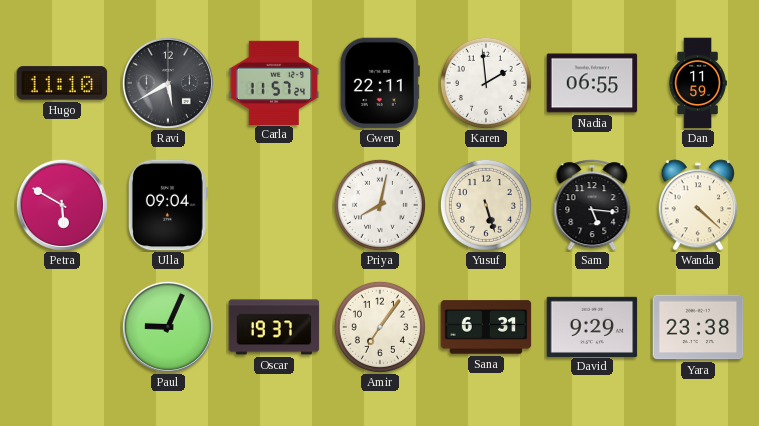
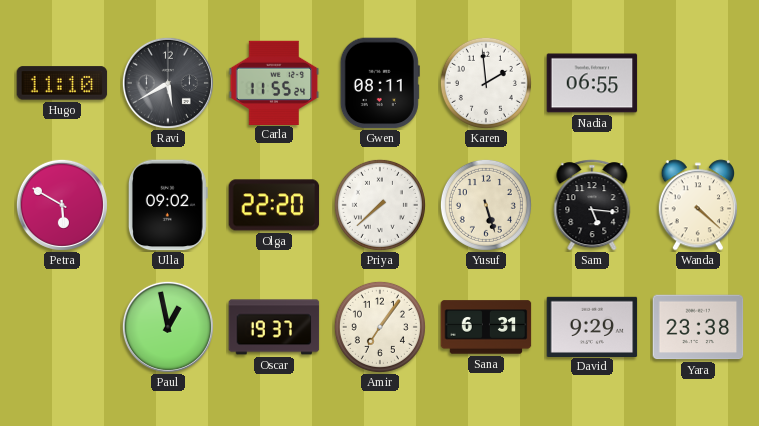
Carla: 11:57 -> 11:55 (274, 82)
Gwen: 22:11 -> 08:11 (380, 83)
Dan: 11:59 -> none (698, 83)
Ulla: 09:04 -> 09:02 (168, 205)
Olga: none -> 22:20 (274, 205)
Priya: 8:02 -> 7:38 (380, 205)
Paul: 9:04 -> 12:58 (168, 327)
